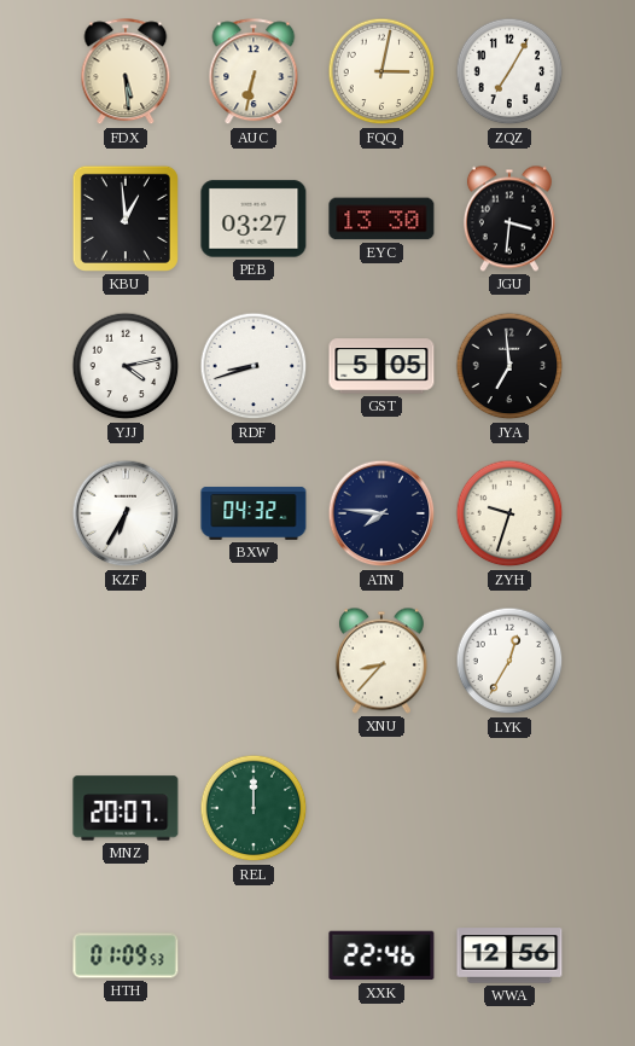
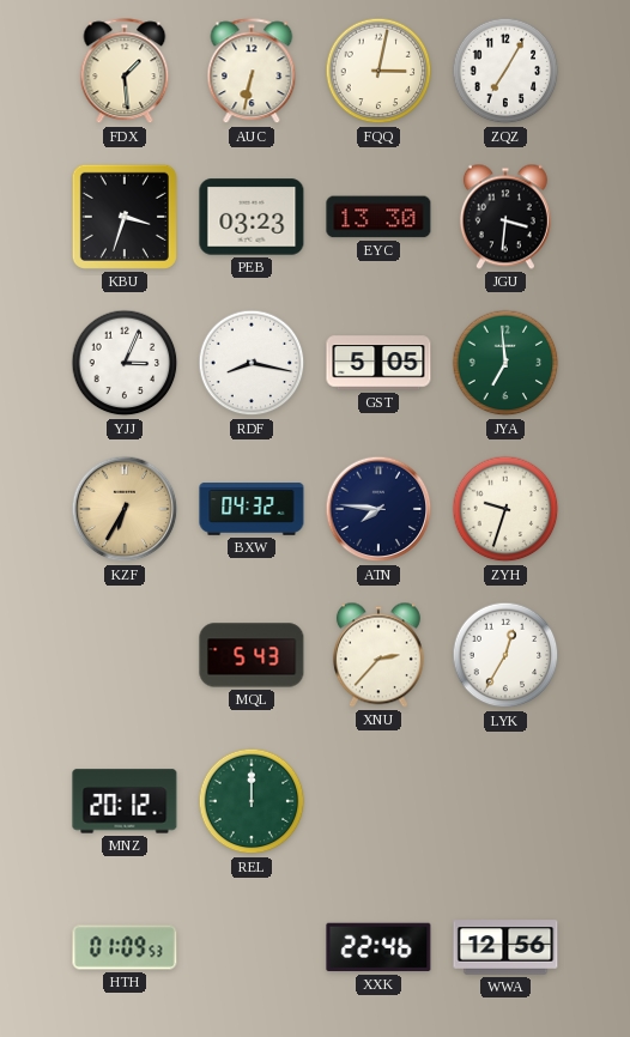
FDX: 5:29 -> 1:29 (125, 72)
KBU: 12:59 -> 3:33 (125, 217)
PEB: 03:27 -> 03:23 (252, 217)
YJJ: 4:13 -> 3:04 (125, 363)
RDF: 8:42 -> 8:17 (252, 363)
JYA dial: black -> green (505, 363)
KZF dial: white -> champagne (125, 509)
MQL: none -> 5:43 (252, 655)
XNU: 8:37 -> 2:37 (378, 655)
MNZ: 20:07 -> 20:12 (125, 801)
